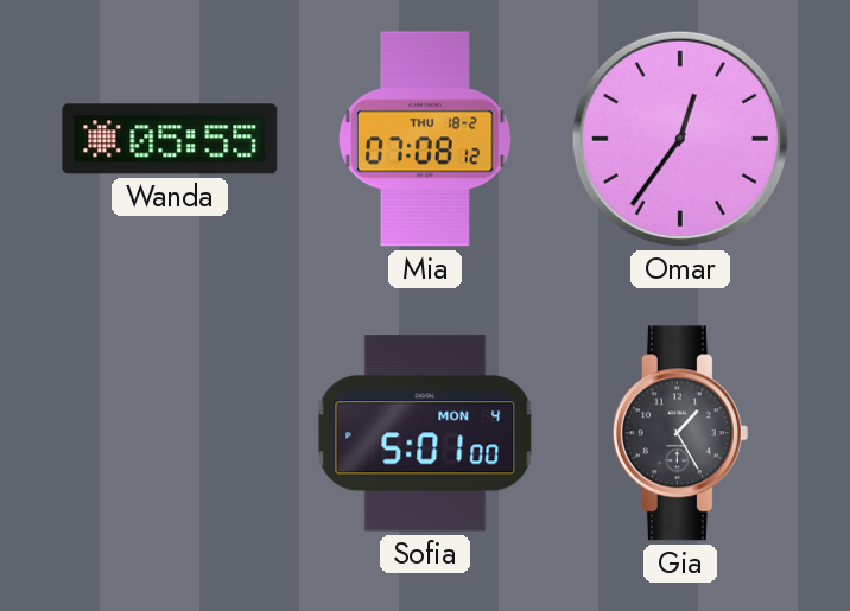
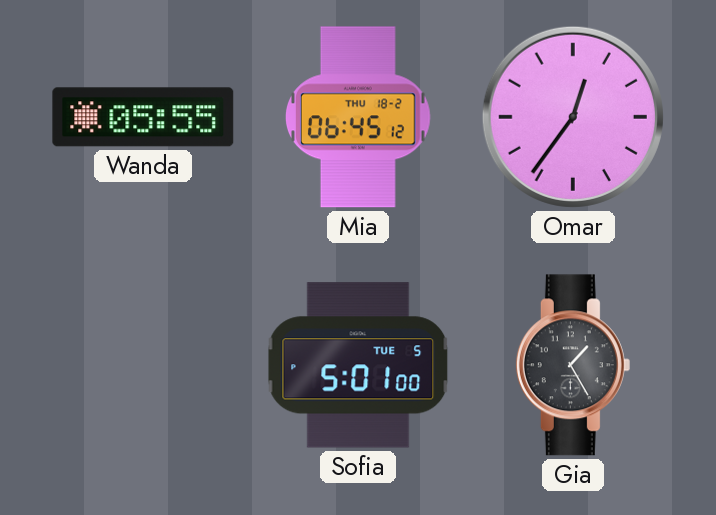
Mia: 07:08 -> 06:45 (358, 117)
Sofia date: MON 4 -> TUE 5 (358, 365)
